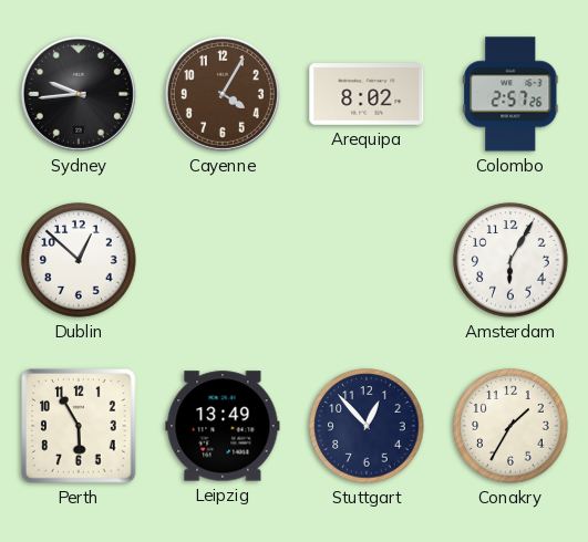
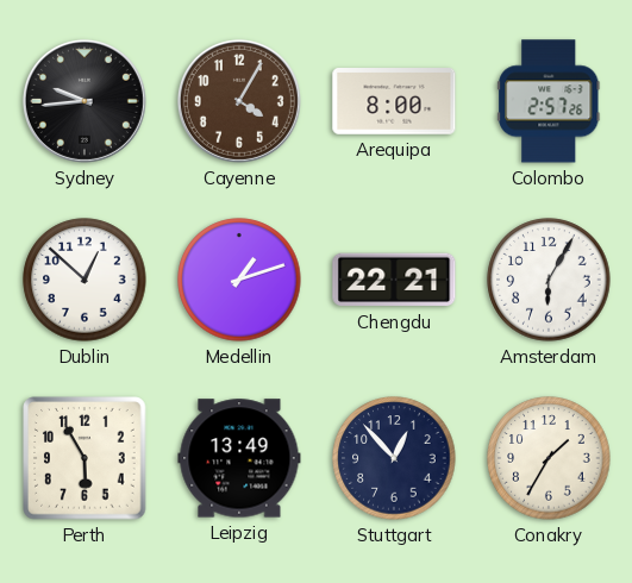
Arequipa: 8:02 -> 8:00 (394, 102)
Medellin: none -> 1:12 (239, 280)
Chengdu: none -> 22:21 (394, 280)
